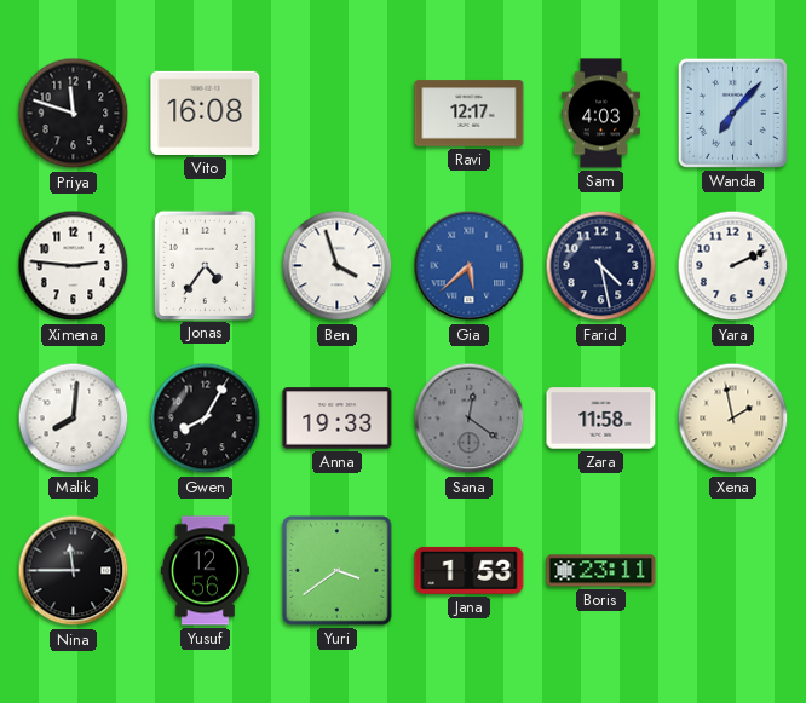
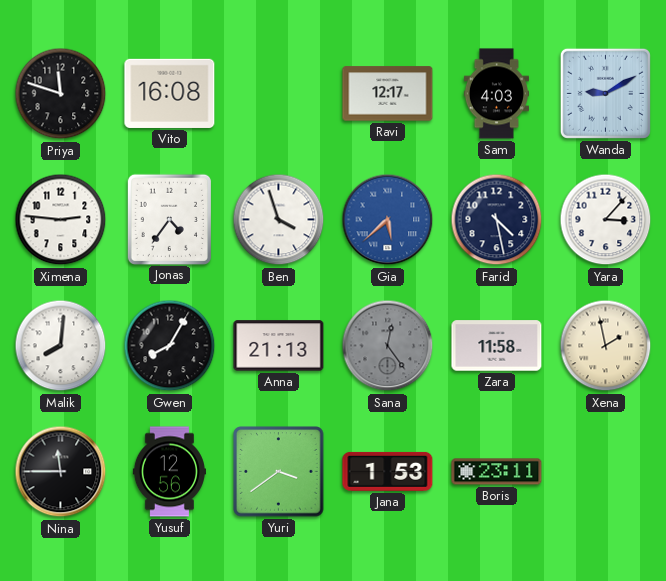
Wanda: 7:07 -> 9:10 (605, 93)
Yara: 2:11 -> 3:07 (606, 220)
Anna: 19:33 -> 21:13 (279, 346)
Sana: 12:21 -> 12:24 (388, 346)
